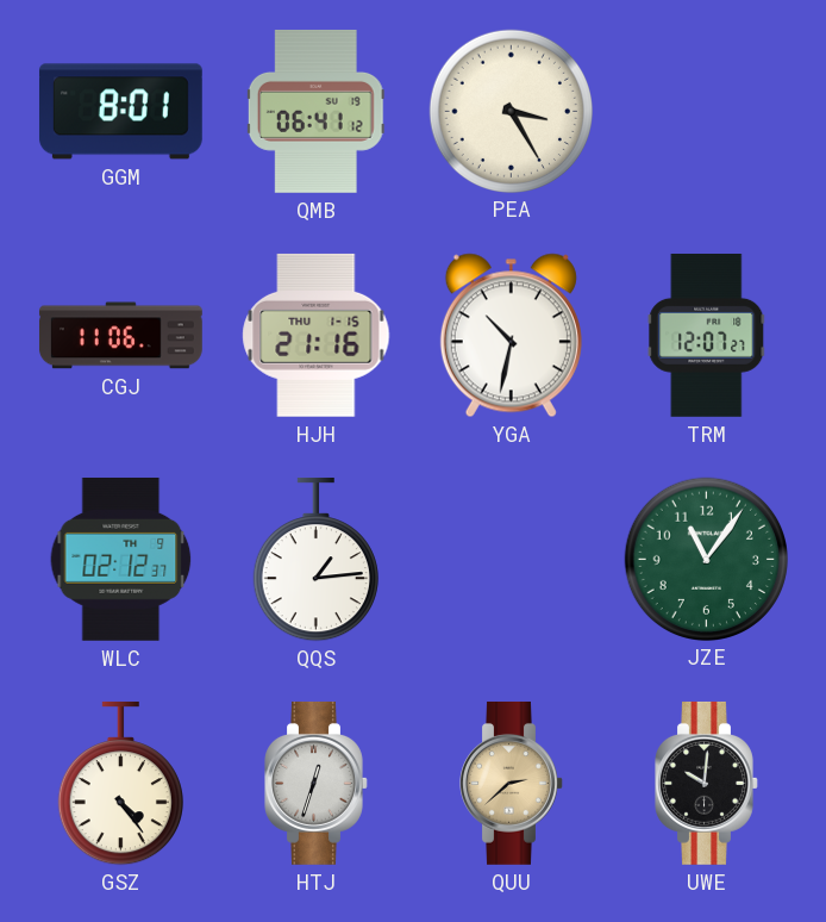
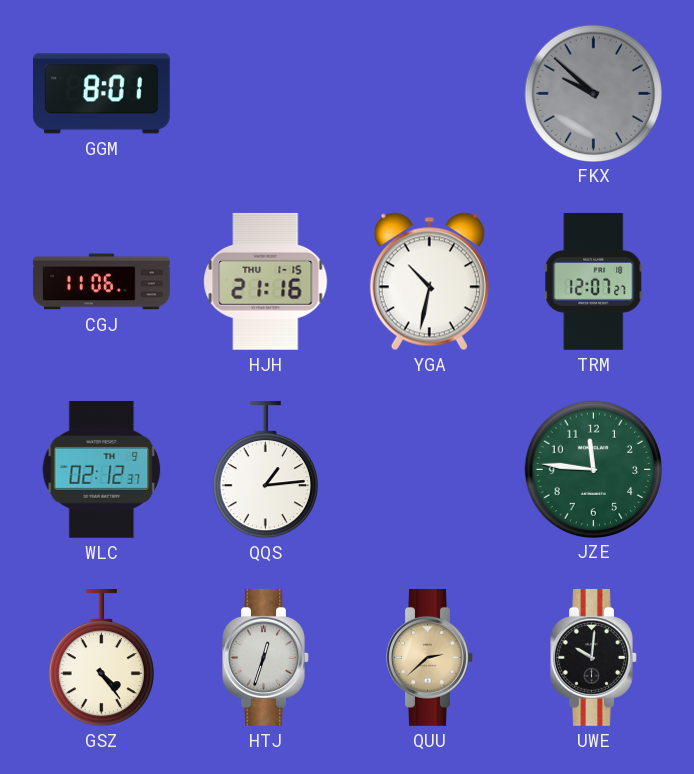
QMB: 06:41 -> none (315, 111)
PEA: 3:25 -> none (511, 111)
FKX: none -> 9:52 (593, 93)
JZE: 11:06 -> 11:46 (593, 469)
